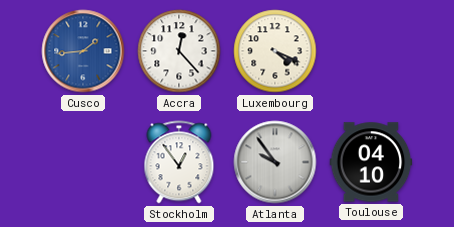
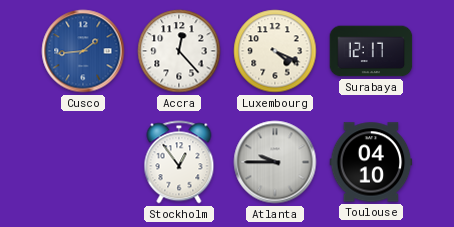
Surabaya: none -> 12:17 (371, 51)
Atlanta: 9:54 -> 9:45 (275, 162)
